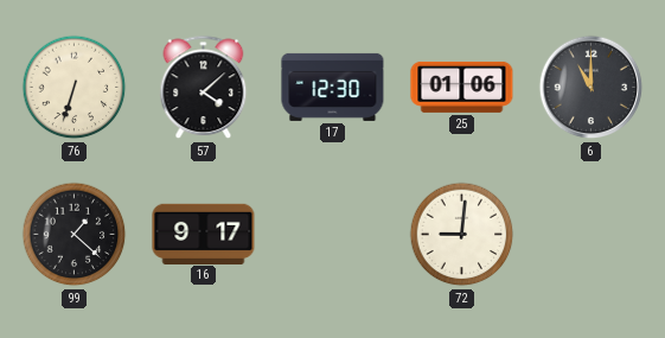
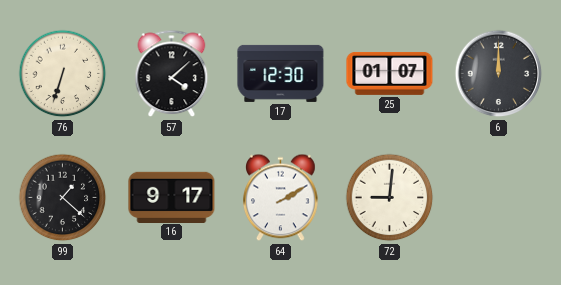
25: 01:06 -> 01:07 (390, 73)
6: 11:00 -> 12:00 (499, 74)
64: none -> 2:10 (281, 198)
